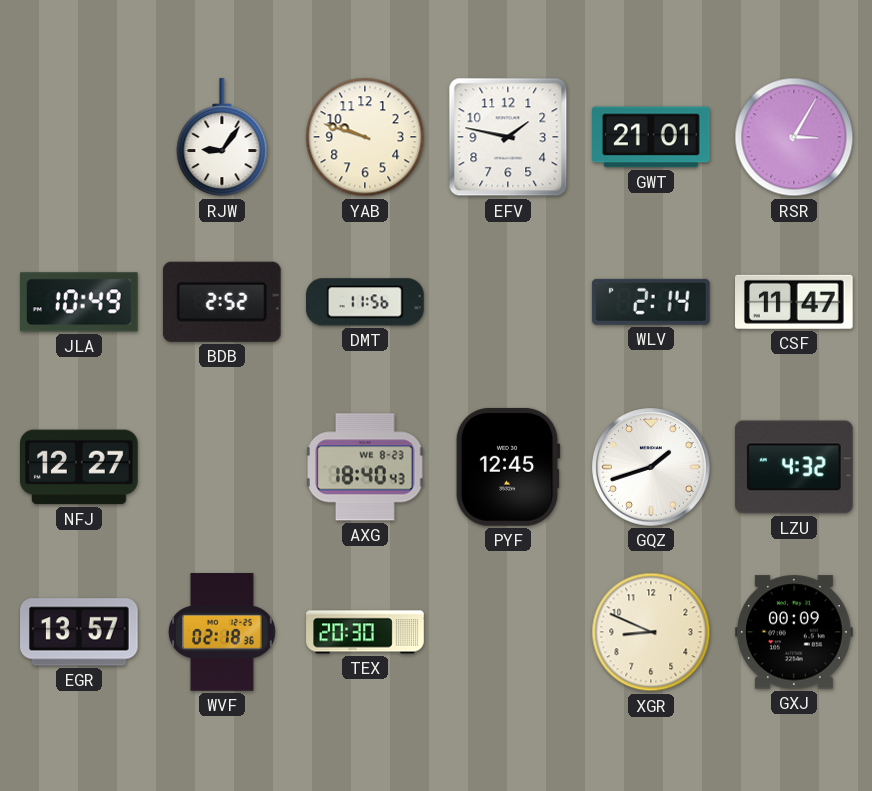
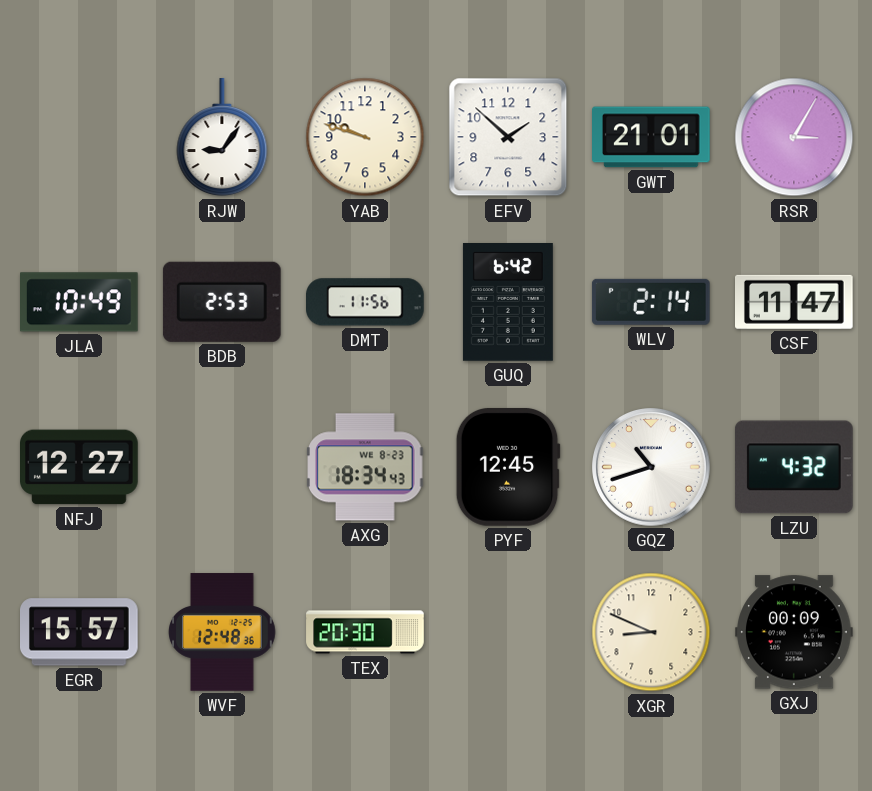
EFV: 1:47 -> 1:52 (508, 137)
BDB: 2:52 -> 2:53 (222, 302)
GUQ: none -> 6:42 (508, 303)
AXG: 18:40 -> 18:34 (365, 467)
GQZ: 1:42 -> 10:42 (651, 467)
EGR: 13:57 -> 15:57 (80, 632)
WVF: 02:18 -> 12:48 (222, 632)
